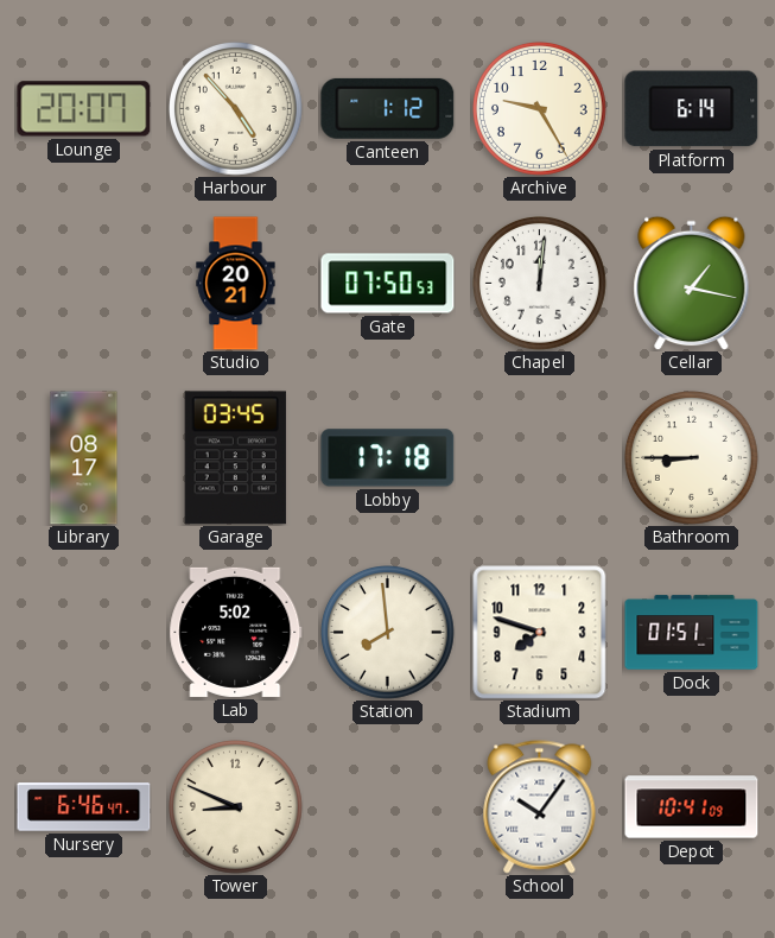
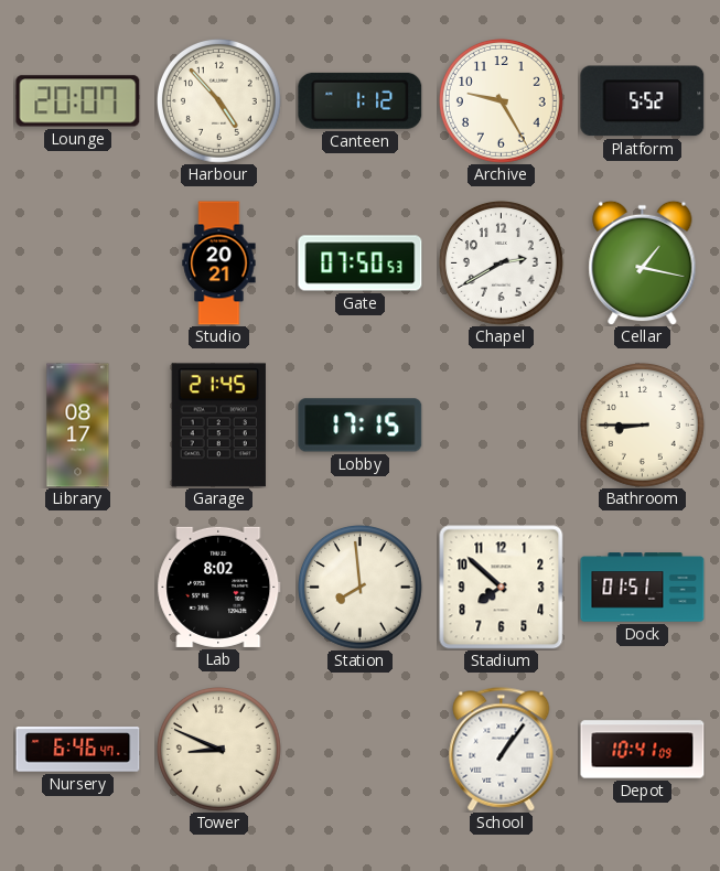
Platform: 6:14 -> 5:52 (643, 101)
Chapel: 12:01 -> 2:40 (502, 264)
Garage: 03:45 -> 21:45 (218, 426)
Lobby: 17:18 -> 17:15 (361, 426)
Lab: 5:02 -> 8:02 (219, 587)
Stadium: 7:48 -> 7:52 (502, 588)
School: 10:06 -> 1:06 (502, 750)
